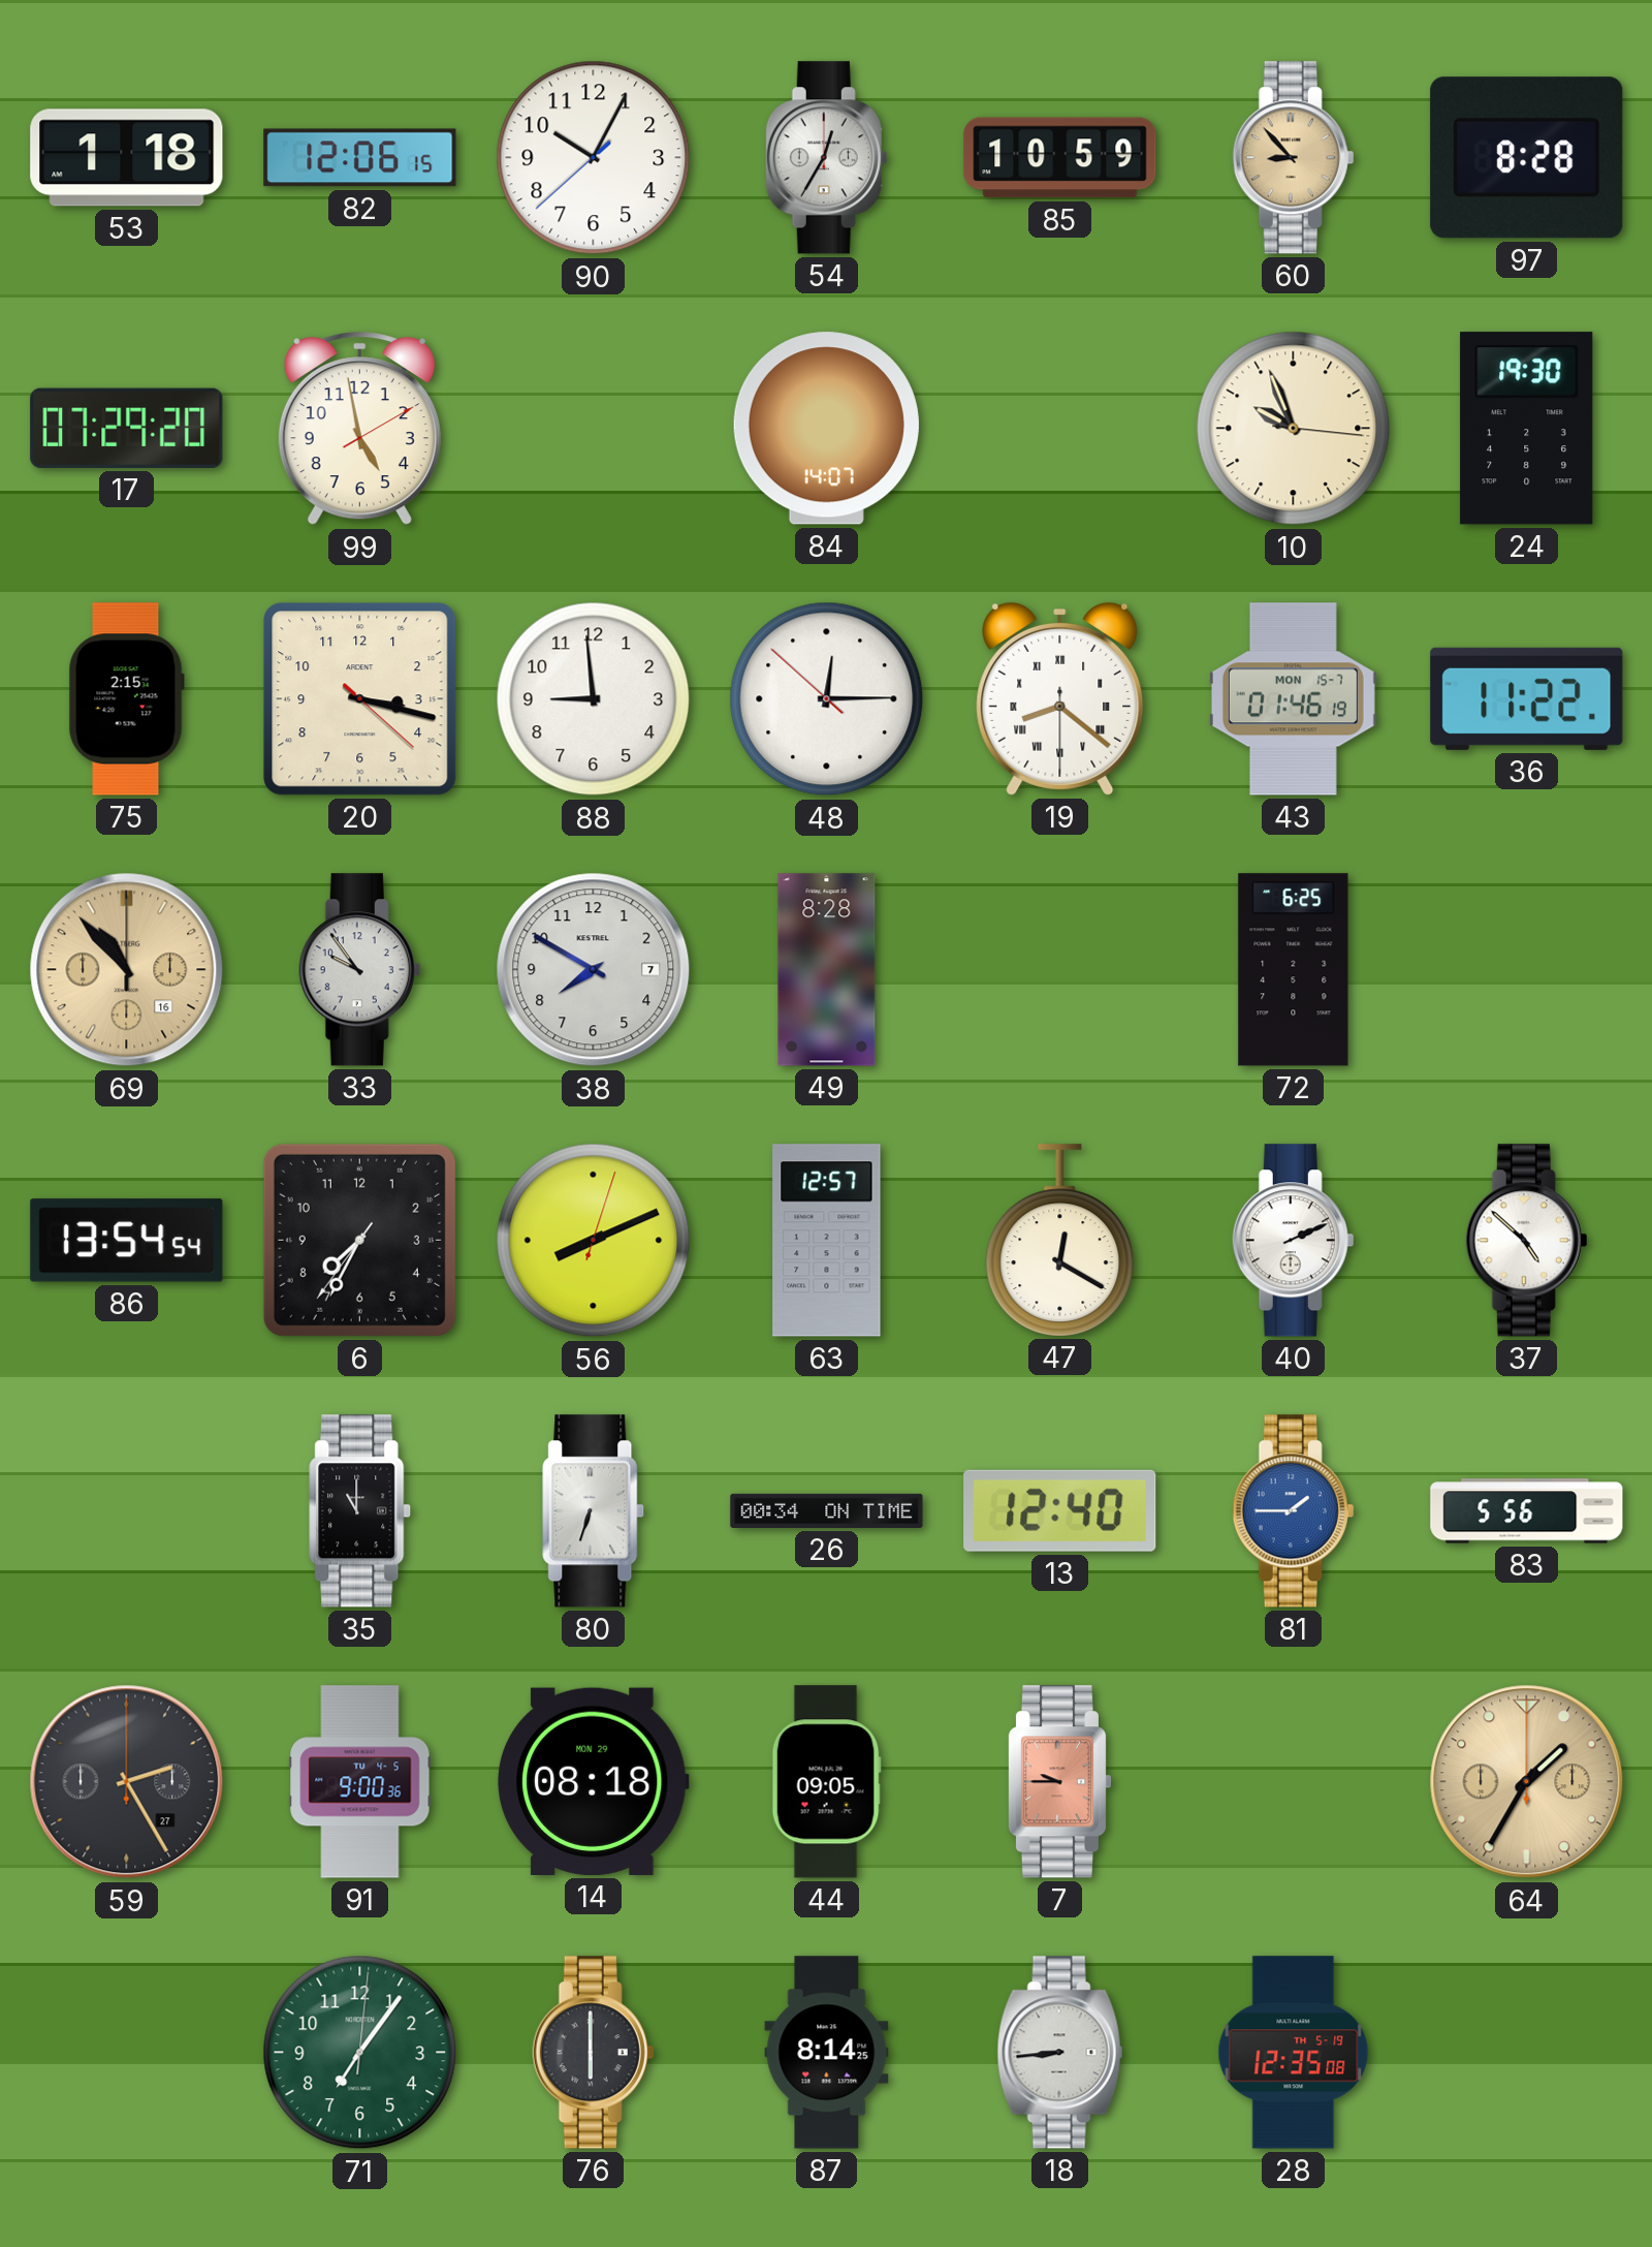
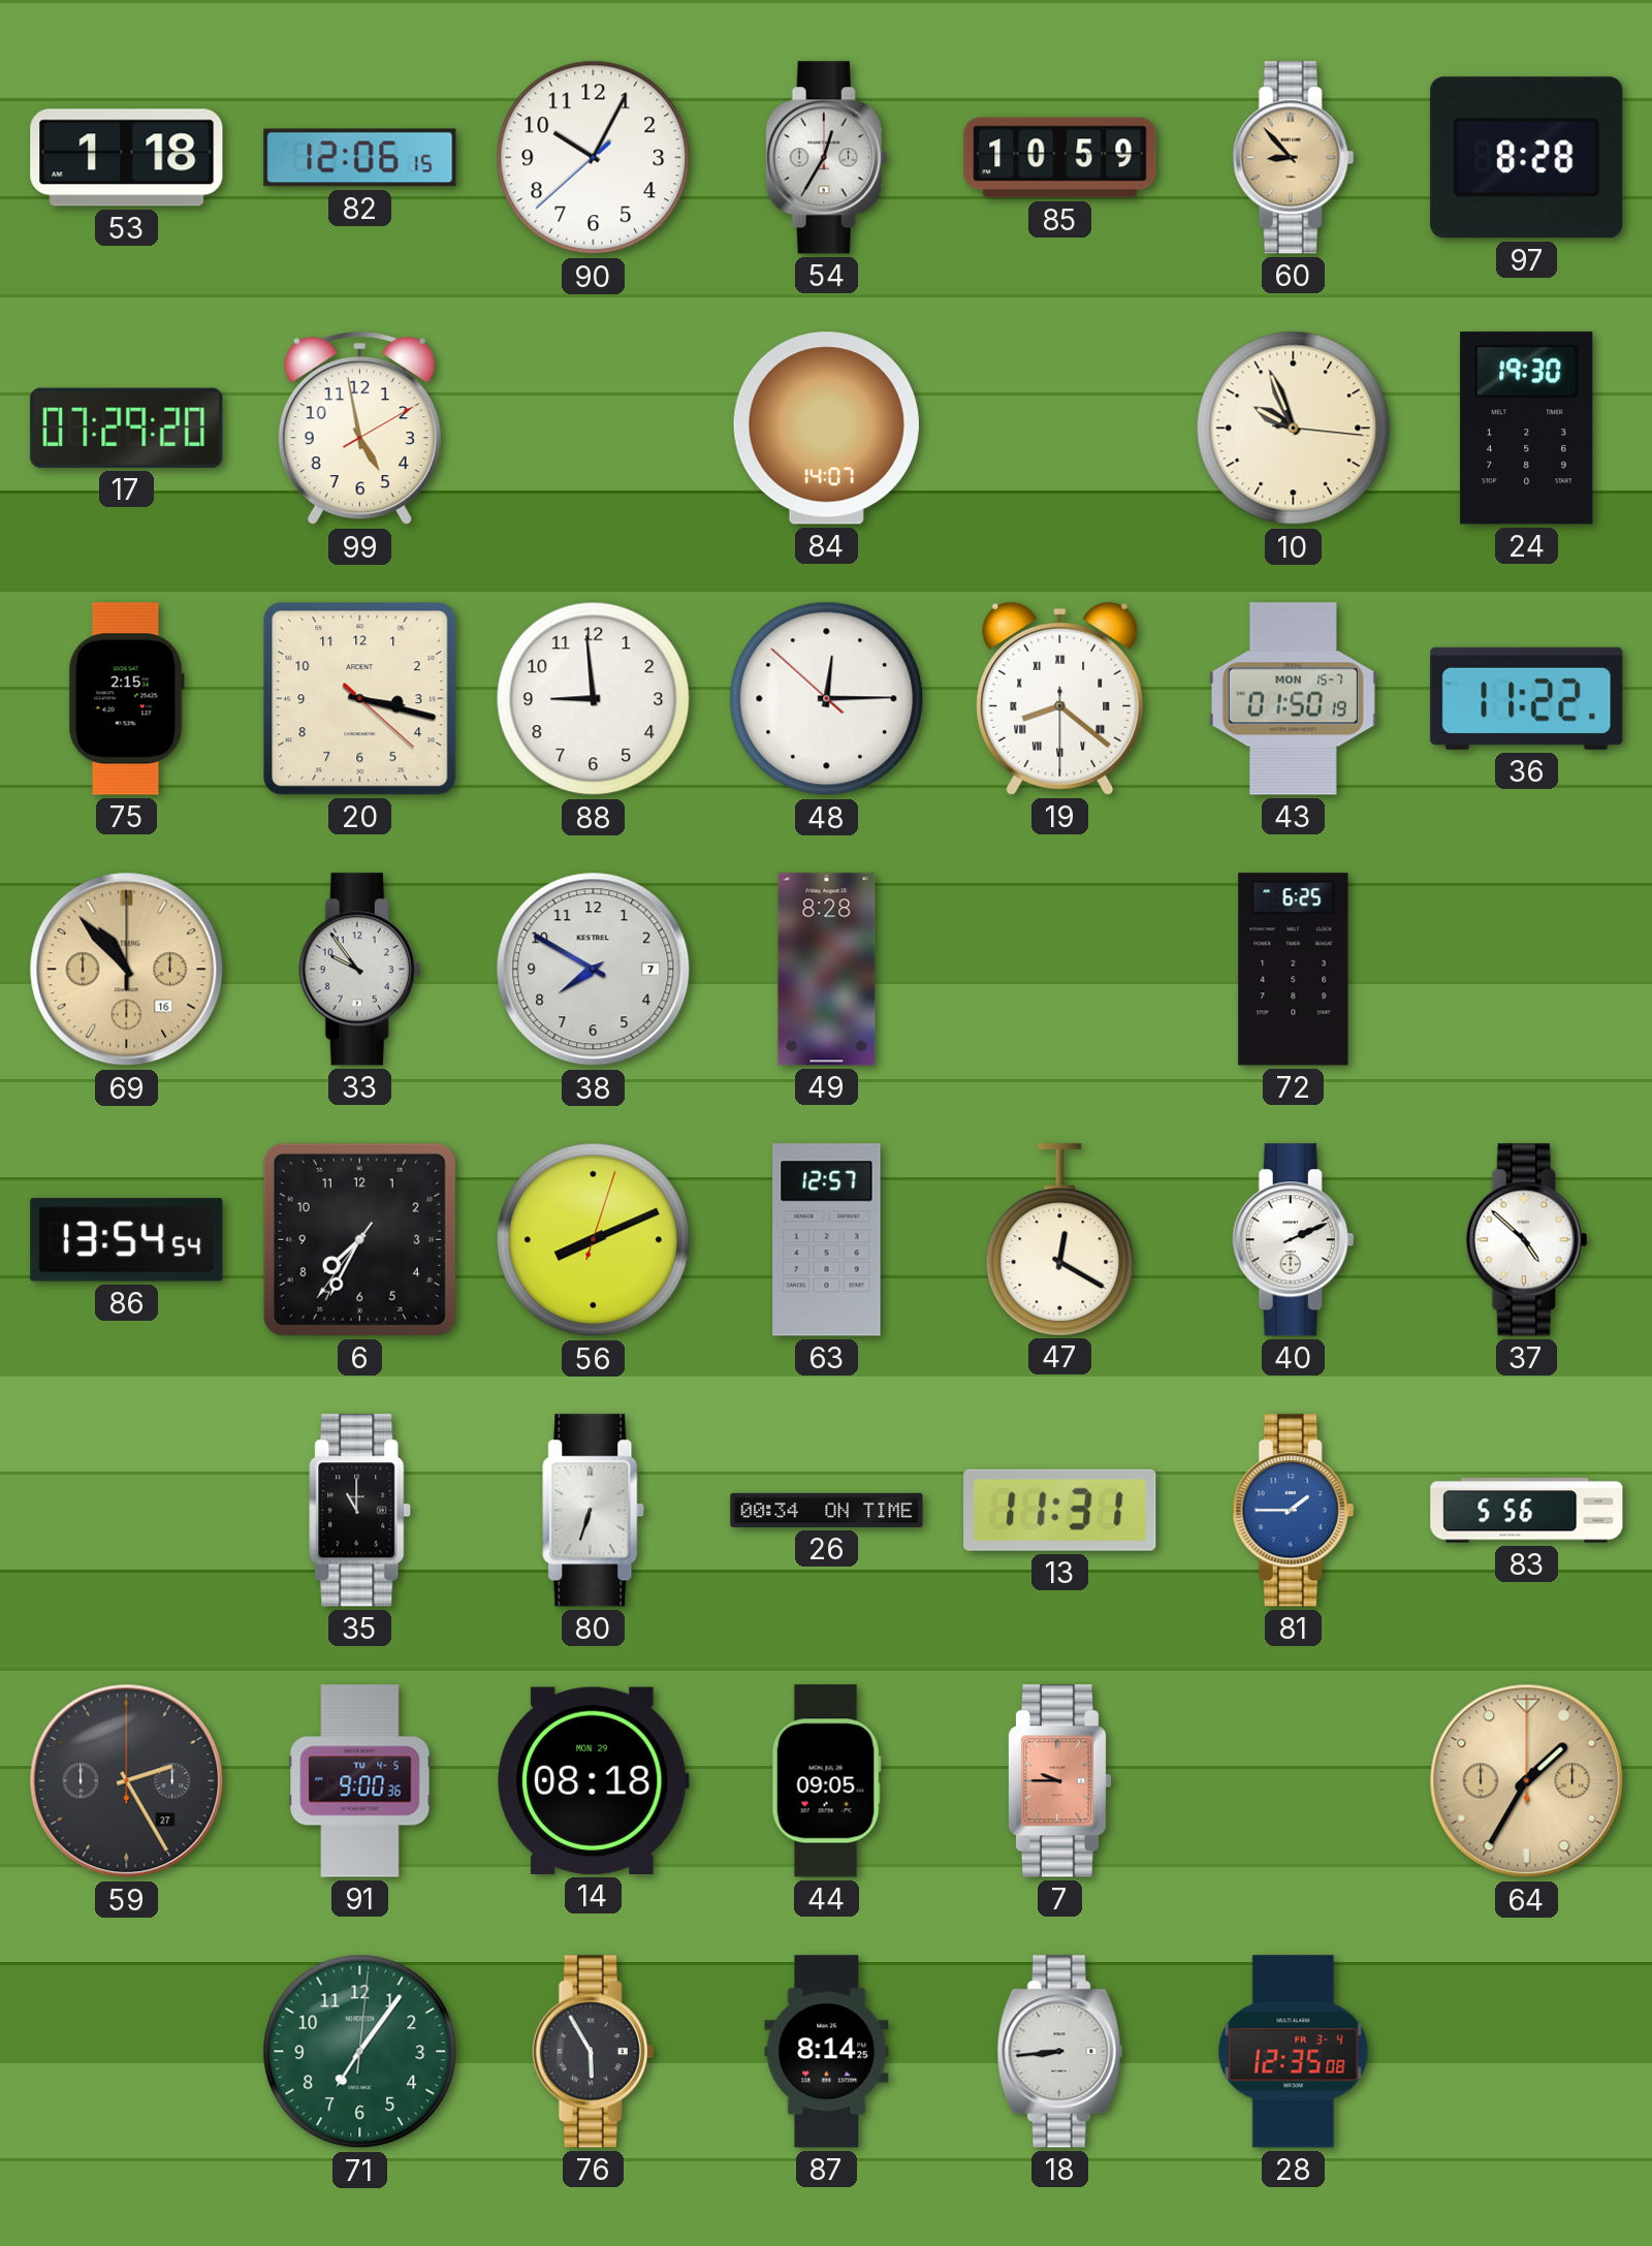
43: 01:46 -> 01:50 (1293, 699)
13: 12:40 -> 11:31 (1060, 1510)
76: 6:00 -> 5:55 (594, 2052)
28 date: TH 5-19 -> FR 3-4 (1294, 2052)
